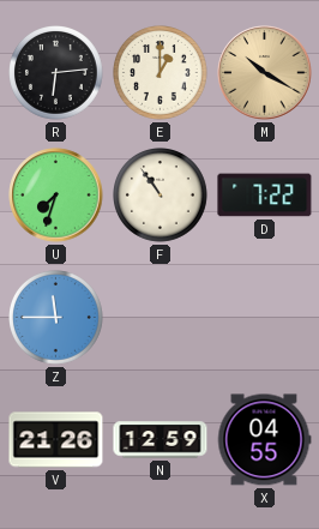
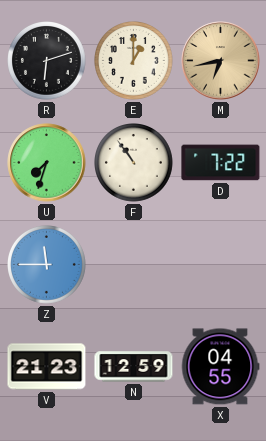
R: 6:14 -> 6:12 (47, 61)
M: 10:20 -> 6:43 (221, 61)
V: 21:26 -> 21:23 (47, 367)
